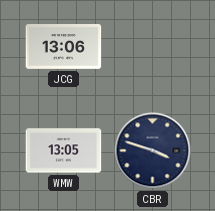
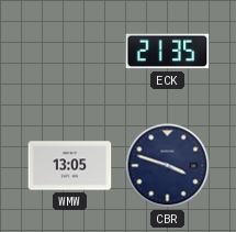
JCG: 13:06 -> none (64, 47)
ECK: none -> 21:35 (168, 52)
